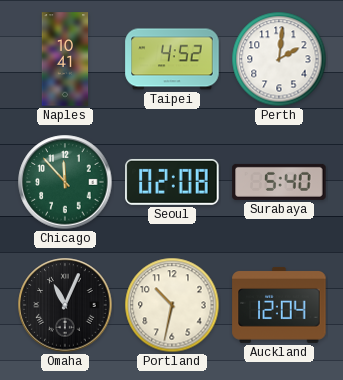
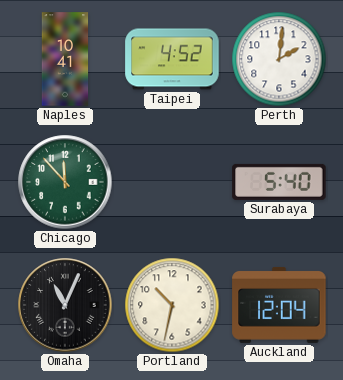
Seoul: 02:08 -> none (172, 182)
